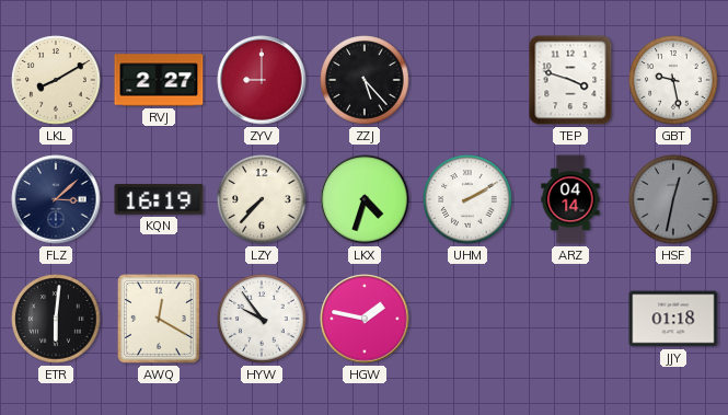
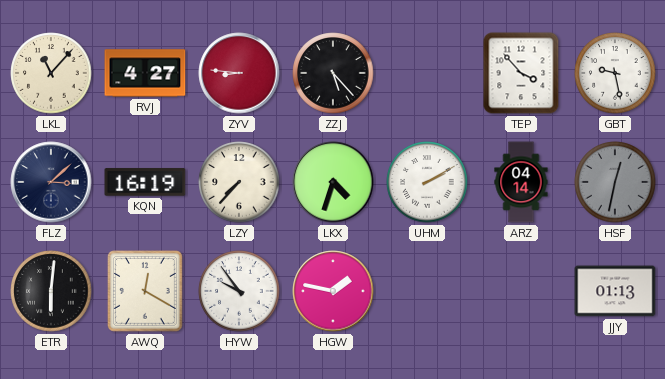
LKL: 8:10 -> 11:07 (51, 73)
RVJ: 2:27 -> 4:27 (145, 73)
ZYV: 9:00 -> 8:46 (239, 73)
TEP: 3:48 -> 3:53 (521, 73)
JJY: 01:18 -> 01:13 (615, 291)
